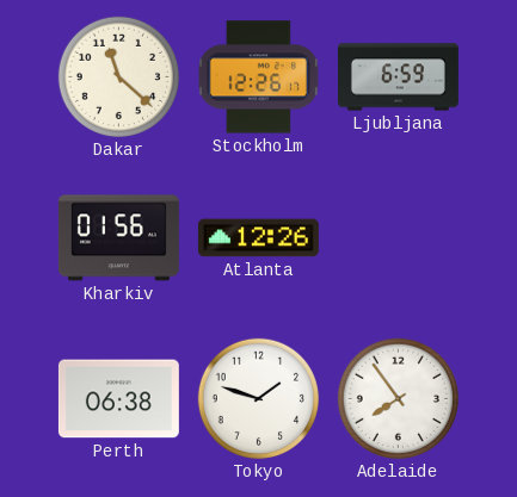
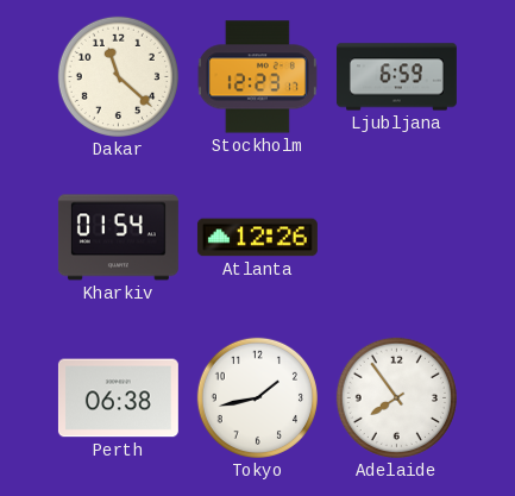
Stockholm: 12:26 -> 12:23 (257, 77)
Kharkiv: 01:56 -> 01:54 (118, 238)
Tokyo: 1:48 -> 1:43 (257, 397)
